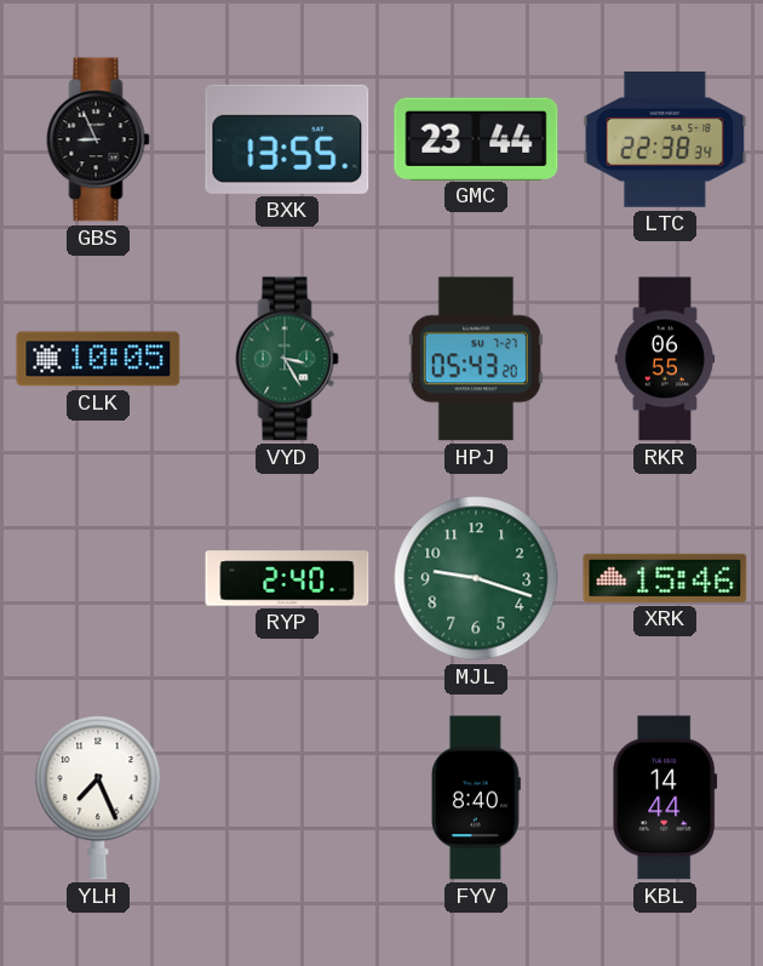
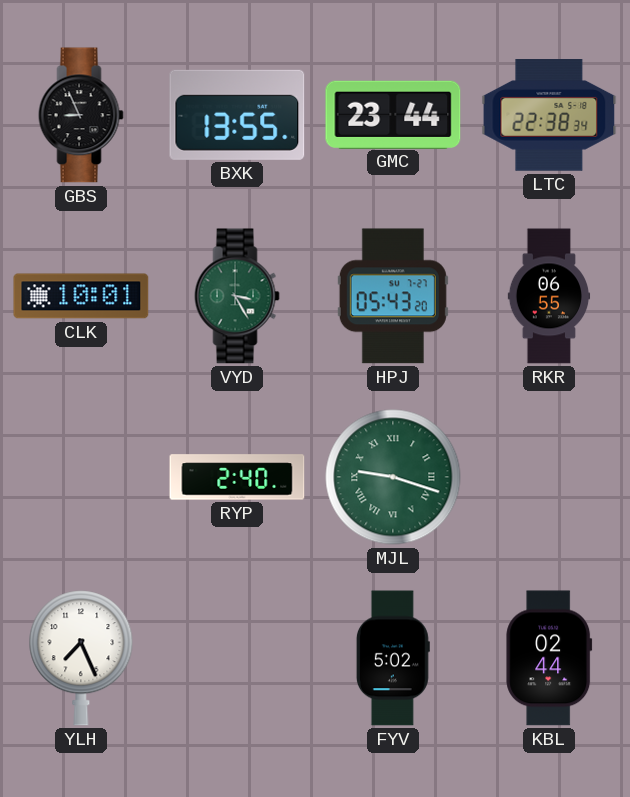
CLK: 10:05 -> 10:01 (81, 296)
MJL numerals: Arabic -> Roman (393, 477)
XRK: 15:46 -> none (665, 578)
FYV: 8:40 -> 5:02 (393, 658)
KBL: 14:44 -> 02:44 (549, 658)
